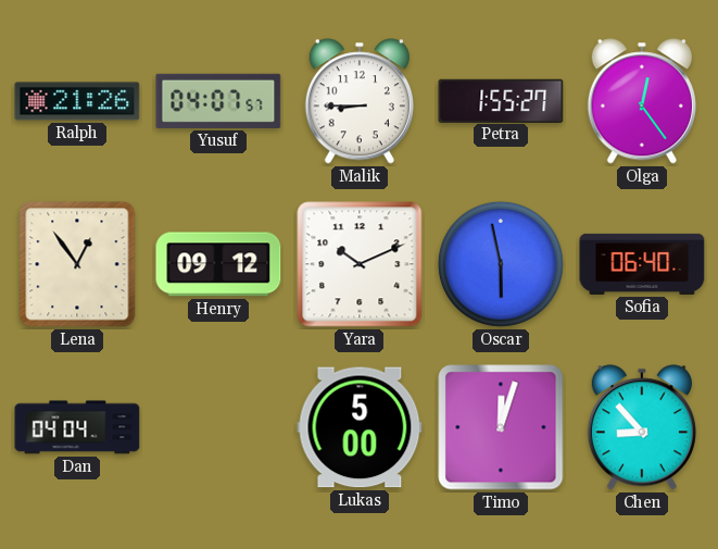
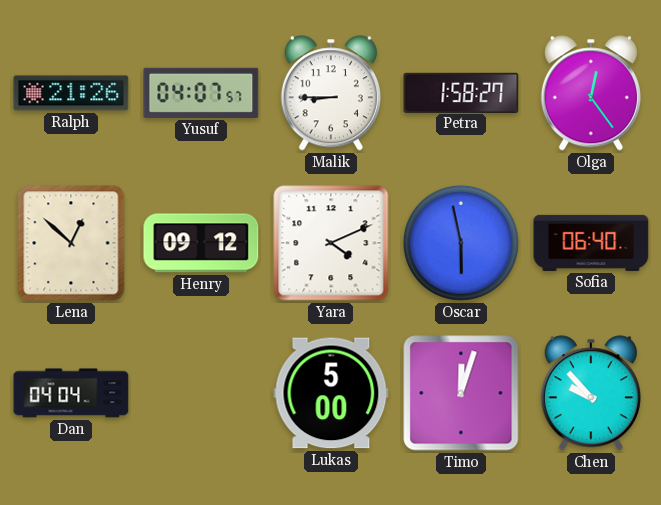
Petra: 1:55 -> 1:58 (461, 92)
Lena: 12:54 -> 12:52 (71, 243)
Yara: 10:11 -> 4:11 (331, 243)
Chen: 8:53 -> 9:53 (591, 393)
